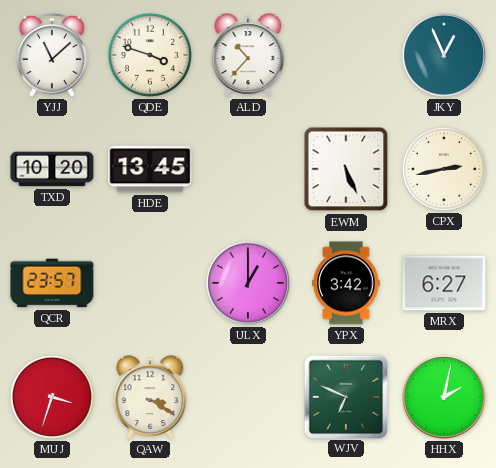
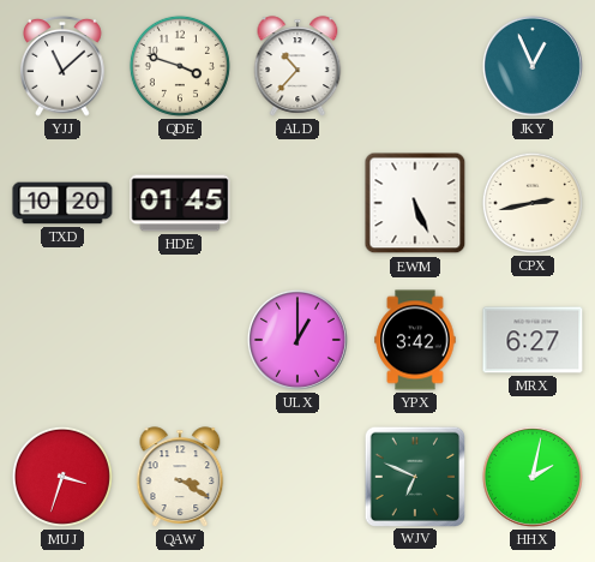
HDE: 13:45 -> 01:45 (180, 203)
QCR: 23:57 -> none (52, 283)
